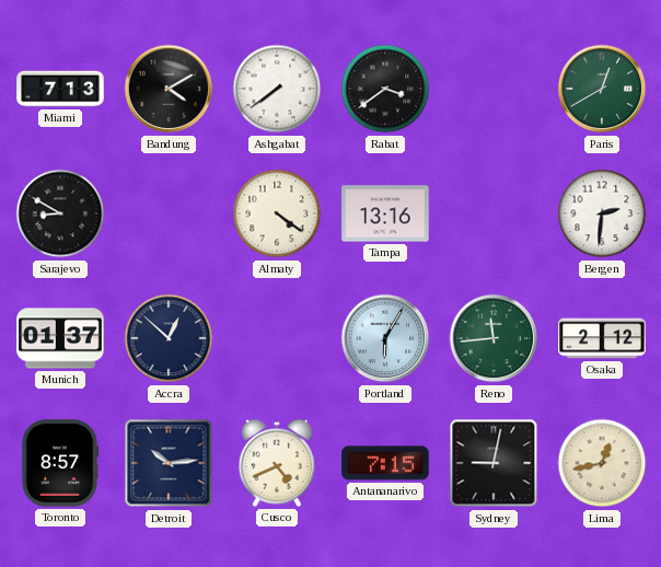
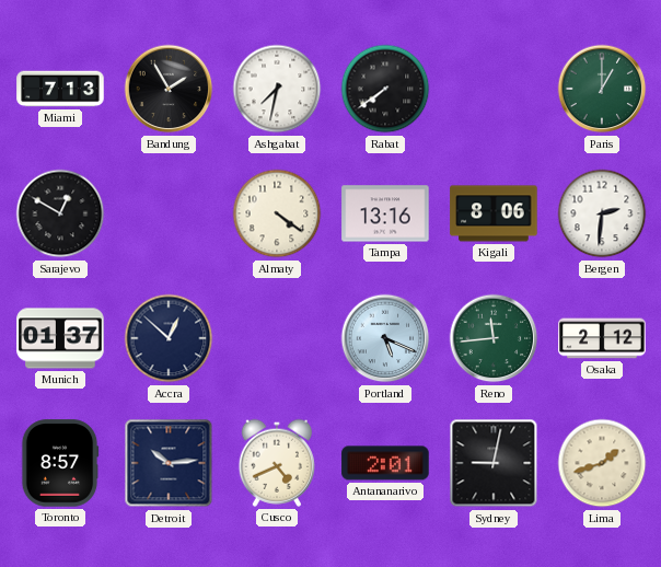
Bandung: 4:10 -> 1:55 (169, 89)
Ashgabat: 7:39 -> 7:32 (277, 89)
Rabat: 3:39 -> 7:39 (385, 89)
Paris: 12:40 -> 1:00 (602, 89)
Sarajevo: 8:50 -> 12:50 (60, 213)
Kigali: none -> 8:06 (494, 213)
Portland: 6:05 -> 5:19 (385, 338)
Antananarivo: 7:15 -> 2:01 (385, 463)
Lima: 12:43 -> 1:42 (602, 463)
